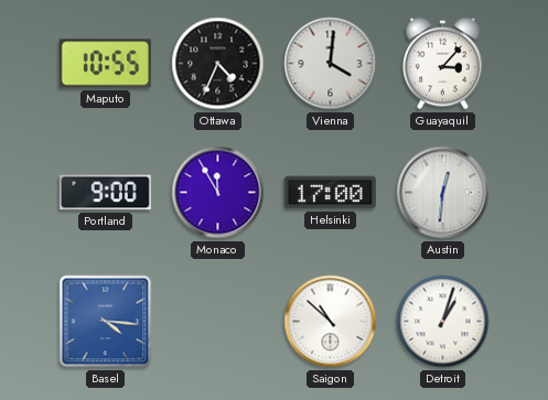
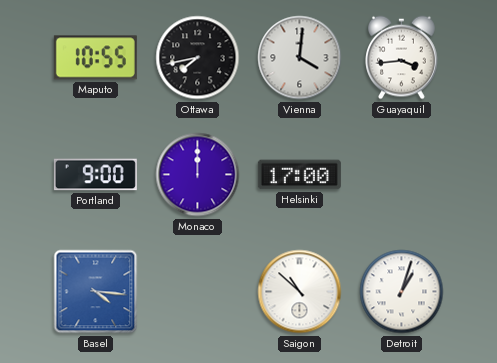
Ottawa: 4:34 -> 7:43 (198, 58)
Guayaquil: 3:07 -> 3:44 (402, 58)
Monaco: 11:55 -> 12:00 (198, 175)
Austin: 12:31 -> none (443, 193)
